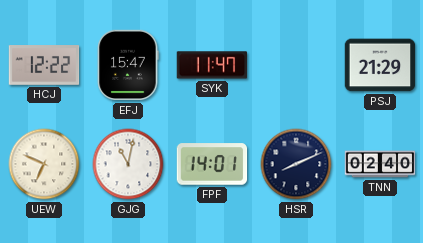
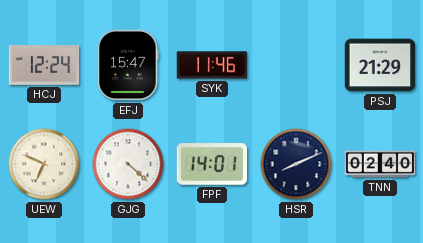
HCJ: 12:22 -> 12:24 (44, 65)
SYK: 11:47 -> 11:46 (212, 65)
GJG: 11:02 -> 4:22 (128, 164)
